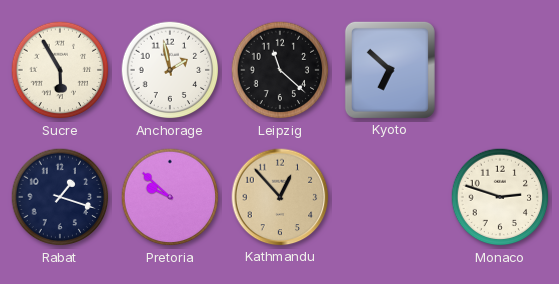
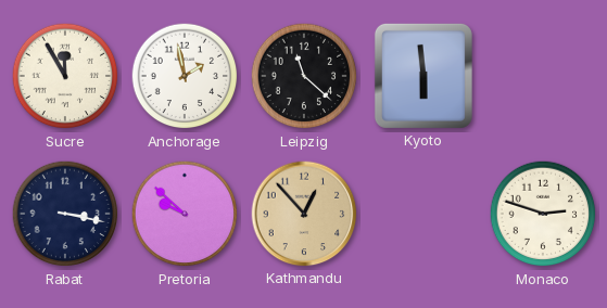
Sucre: 5:55 -> 11:55 (65, 76)
Kyoto: 6:52 -> 5:59 (423, 76)
Rabat: 1:18 -> 3:17 (65, 214)
